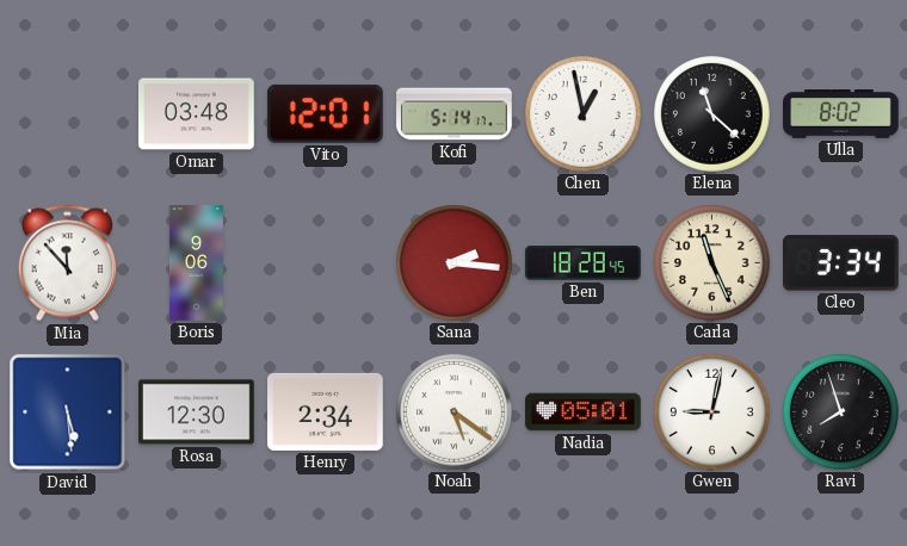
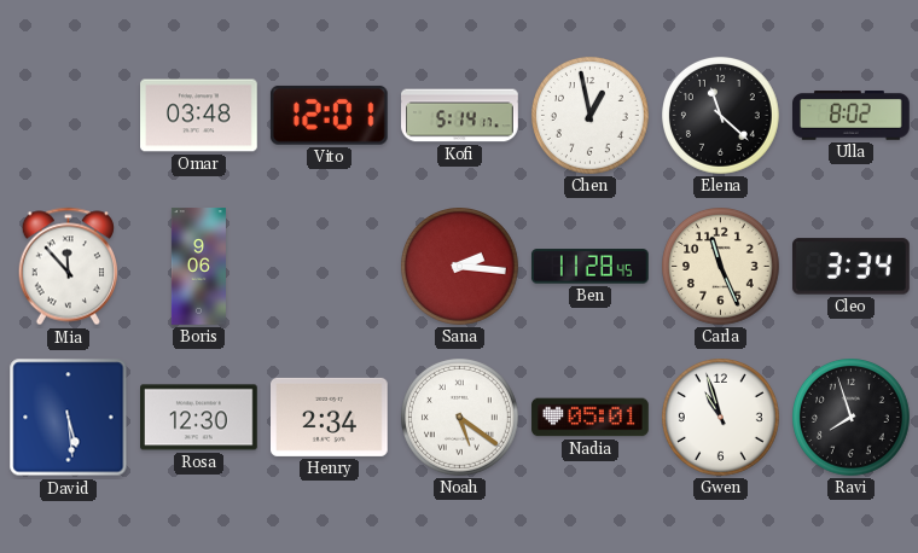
Ben: 18:28 -> 11:28 (589, 267)
Gwen: 9:02 -> 10:57 (721, 418)
